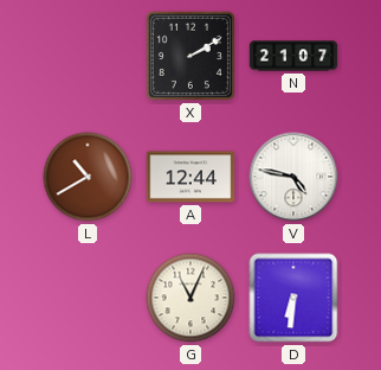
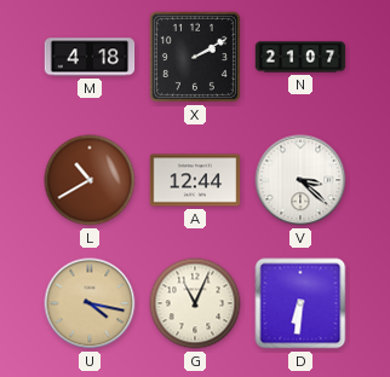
M: none -> 4:18 (90, 57)
V: 4:47 -> 3:22 (300, 180)
U: none -> 4:17 (90, 303)
